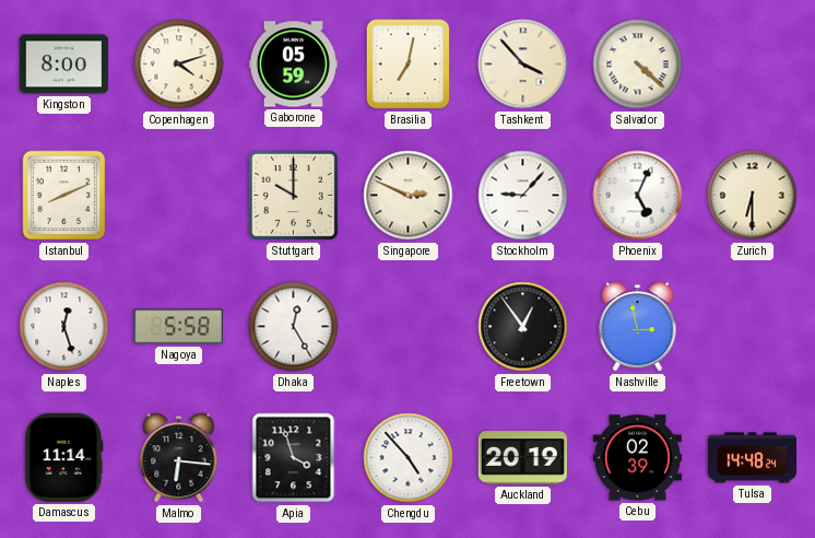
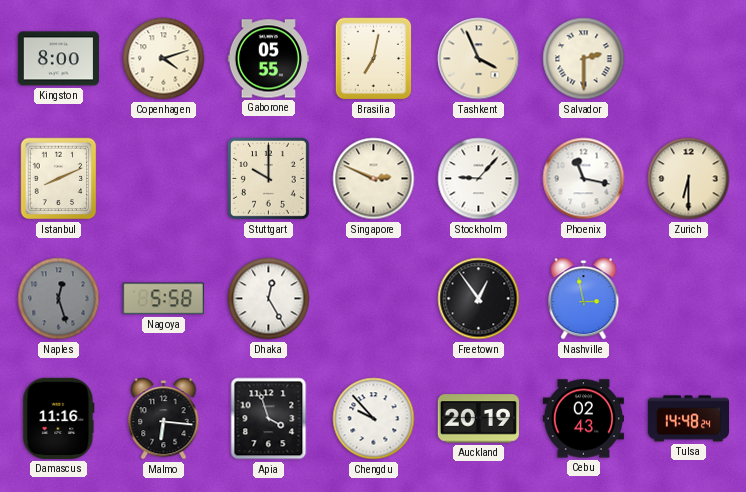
Gaborone: 05:59 -> 05:55 (268, 59)
Tashkent: 3:53 -> 3:56 (479, 59)
Salvador: 4:22 -> 2:30 (584, 59)
Phoenix: 5:04 -> 11:17 (584, 179)
Naples dial: white -> grey (59, 299)
Damascus: 11:14 -> 11:16 (59, 418)
Chengdu: 4:53 -> 9:53 (374, 419)
Cebu: 02:39 -> 02:43 (583, 419)
